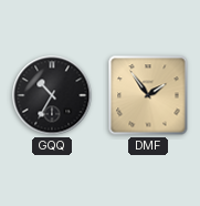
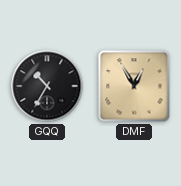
DMF: 1:54 -> 12:55 (134, 86)
